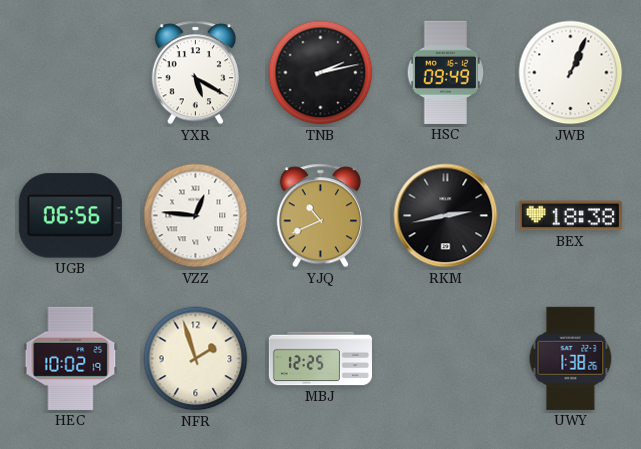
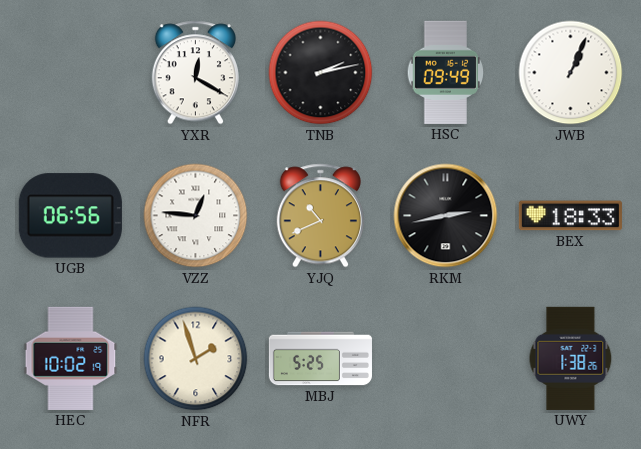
YXR: 5:20 -> 12:20 (195, 73)
BEX: 18:38 -> 18:33 (570, 216)
MBJ: 12:25 -> 5:25 (320, 359)
